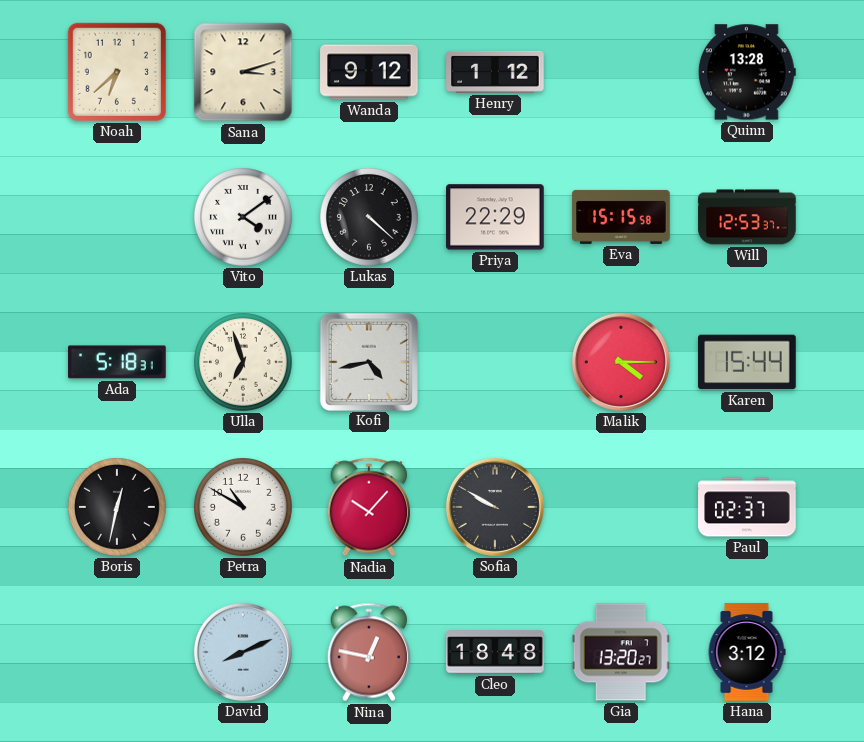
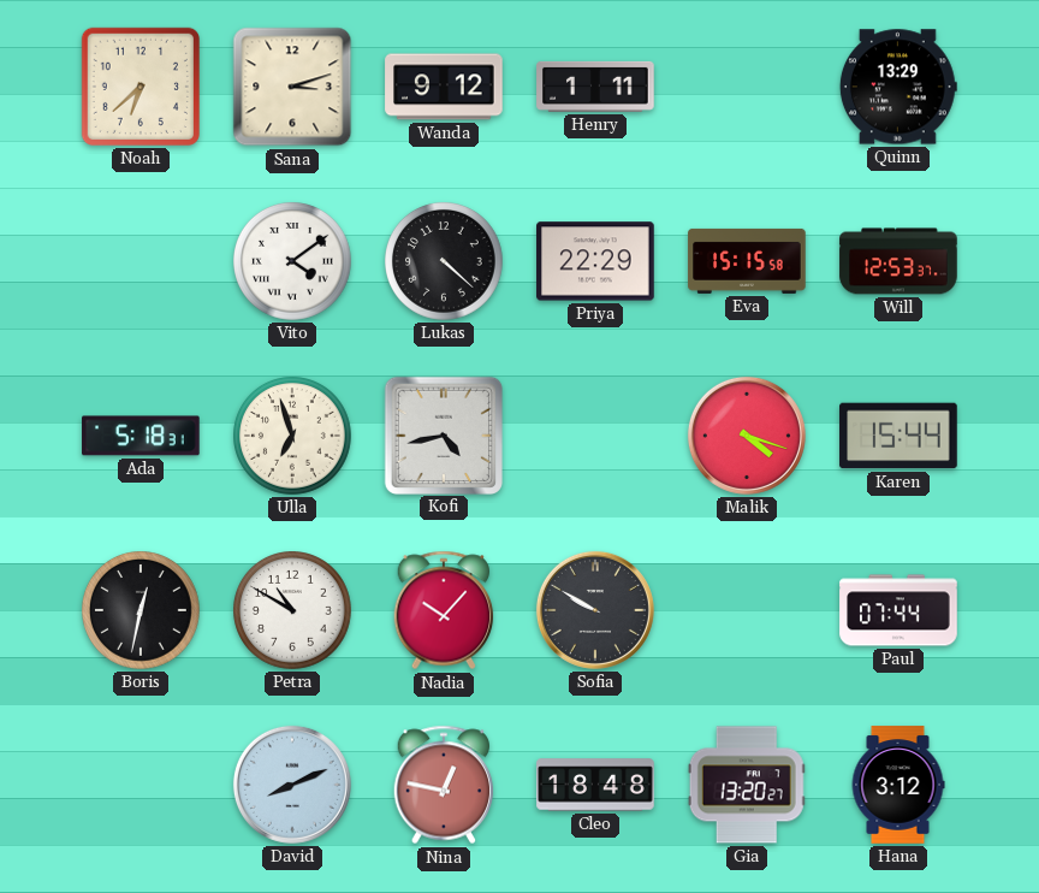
Henry: 1:12 -> 1:11 (595, 87)
Quinn: 13:28 -> 13:29 (898, 87)
Malik: 4:15 -> 4:18 (747, 436)
Paul: 02:37 -> 07:44 (898, 610)
